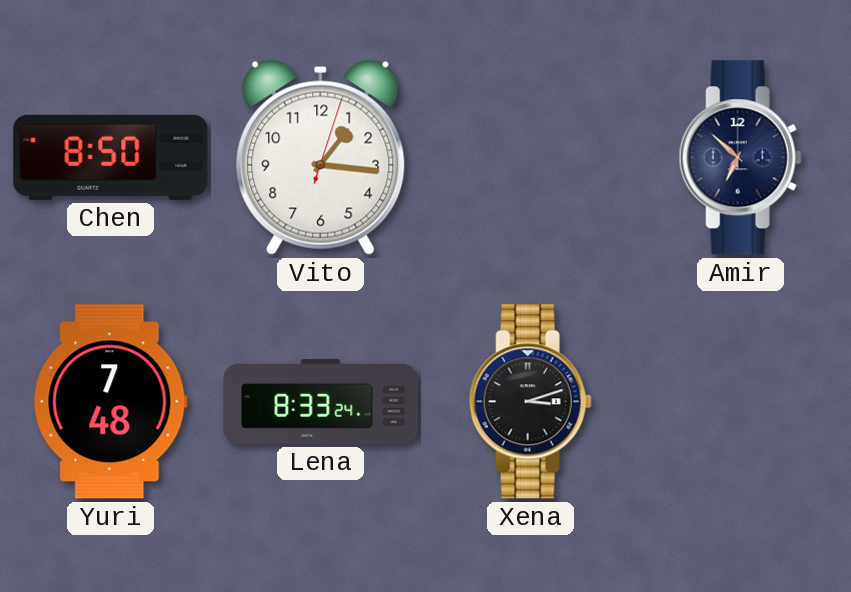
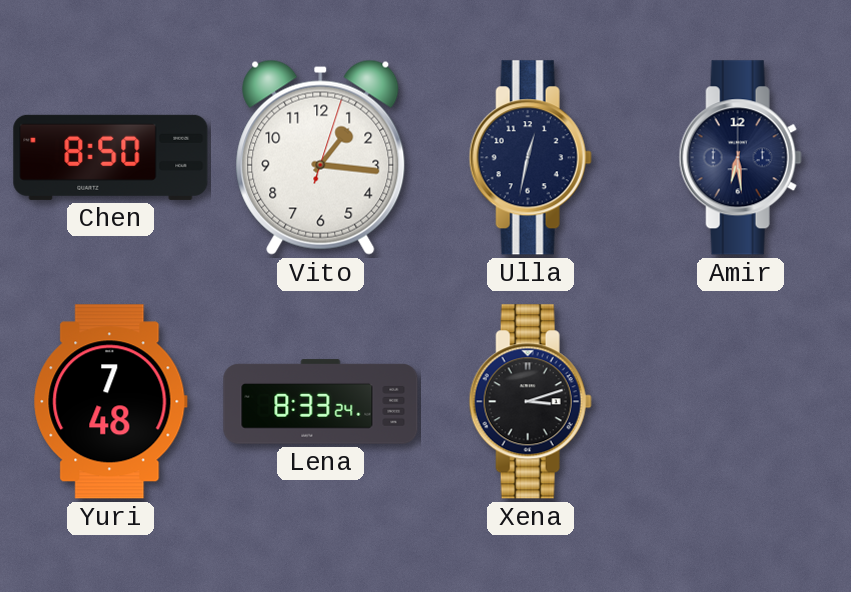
Ulla: none -> 12:32 (530, 158)
Amir: 6:52 -> 6:29 (740, 158)
